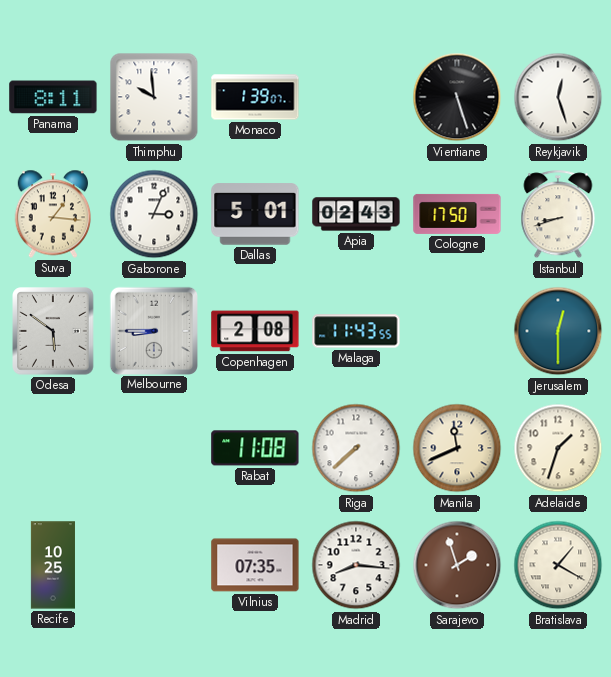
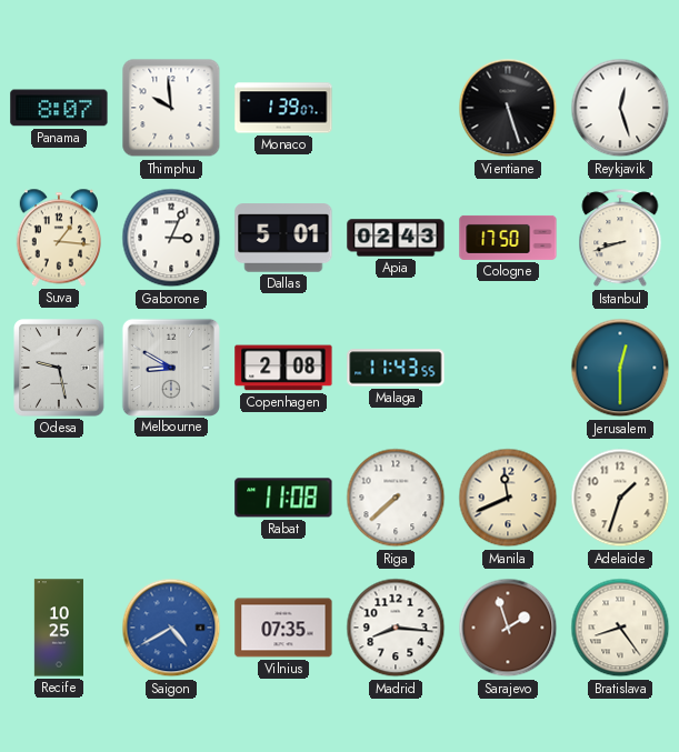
Panama: 8:11 -> 8:07 (59, 108)
Odesa: 5:51 -> 9:28 (59, 368)
Melbourne: 8:45 -> 8:50 (170, 367)
Saigon: none -> 4:40 (171, 628)
Bratislava: 1:20 -> 8:24 (620, 628)
